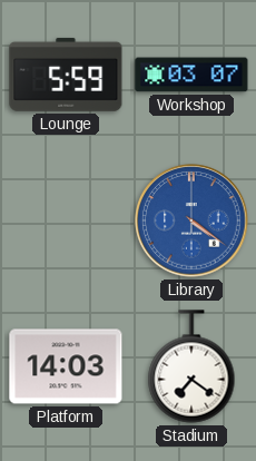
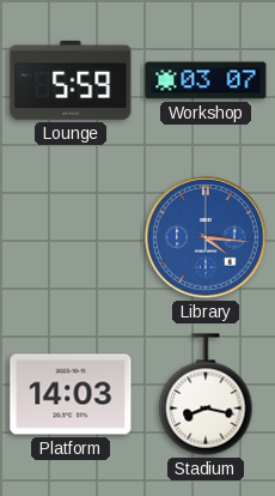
Library: 4:21 -> 4:16 (206, 237)
Stadium: 7:21 -> 8:17 (206, 394)
